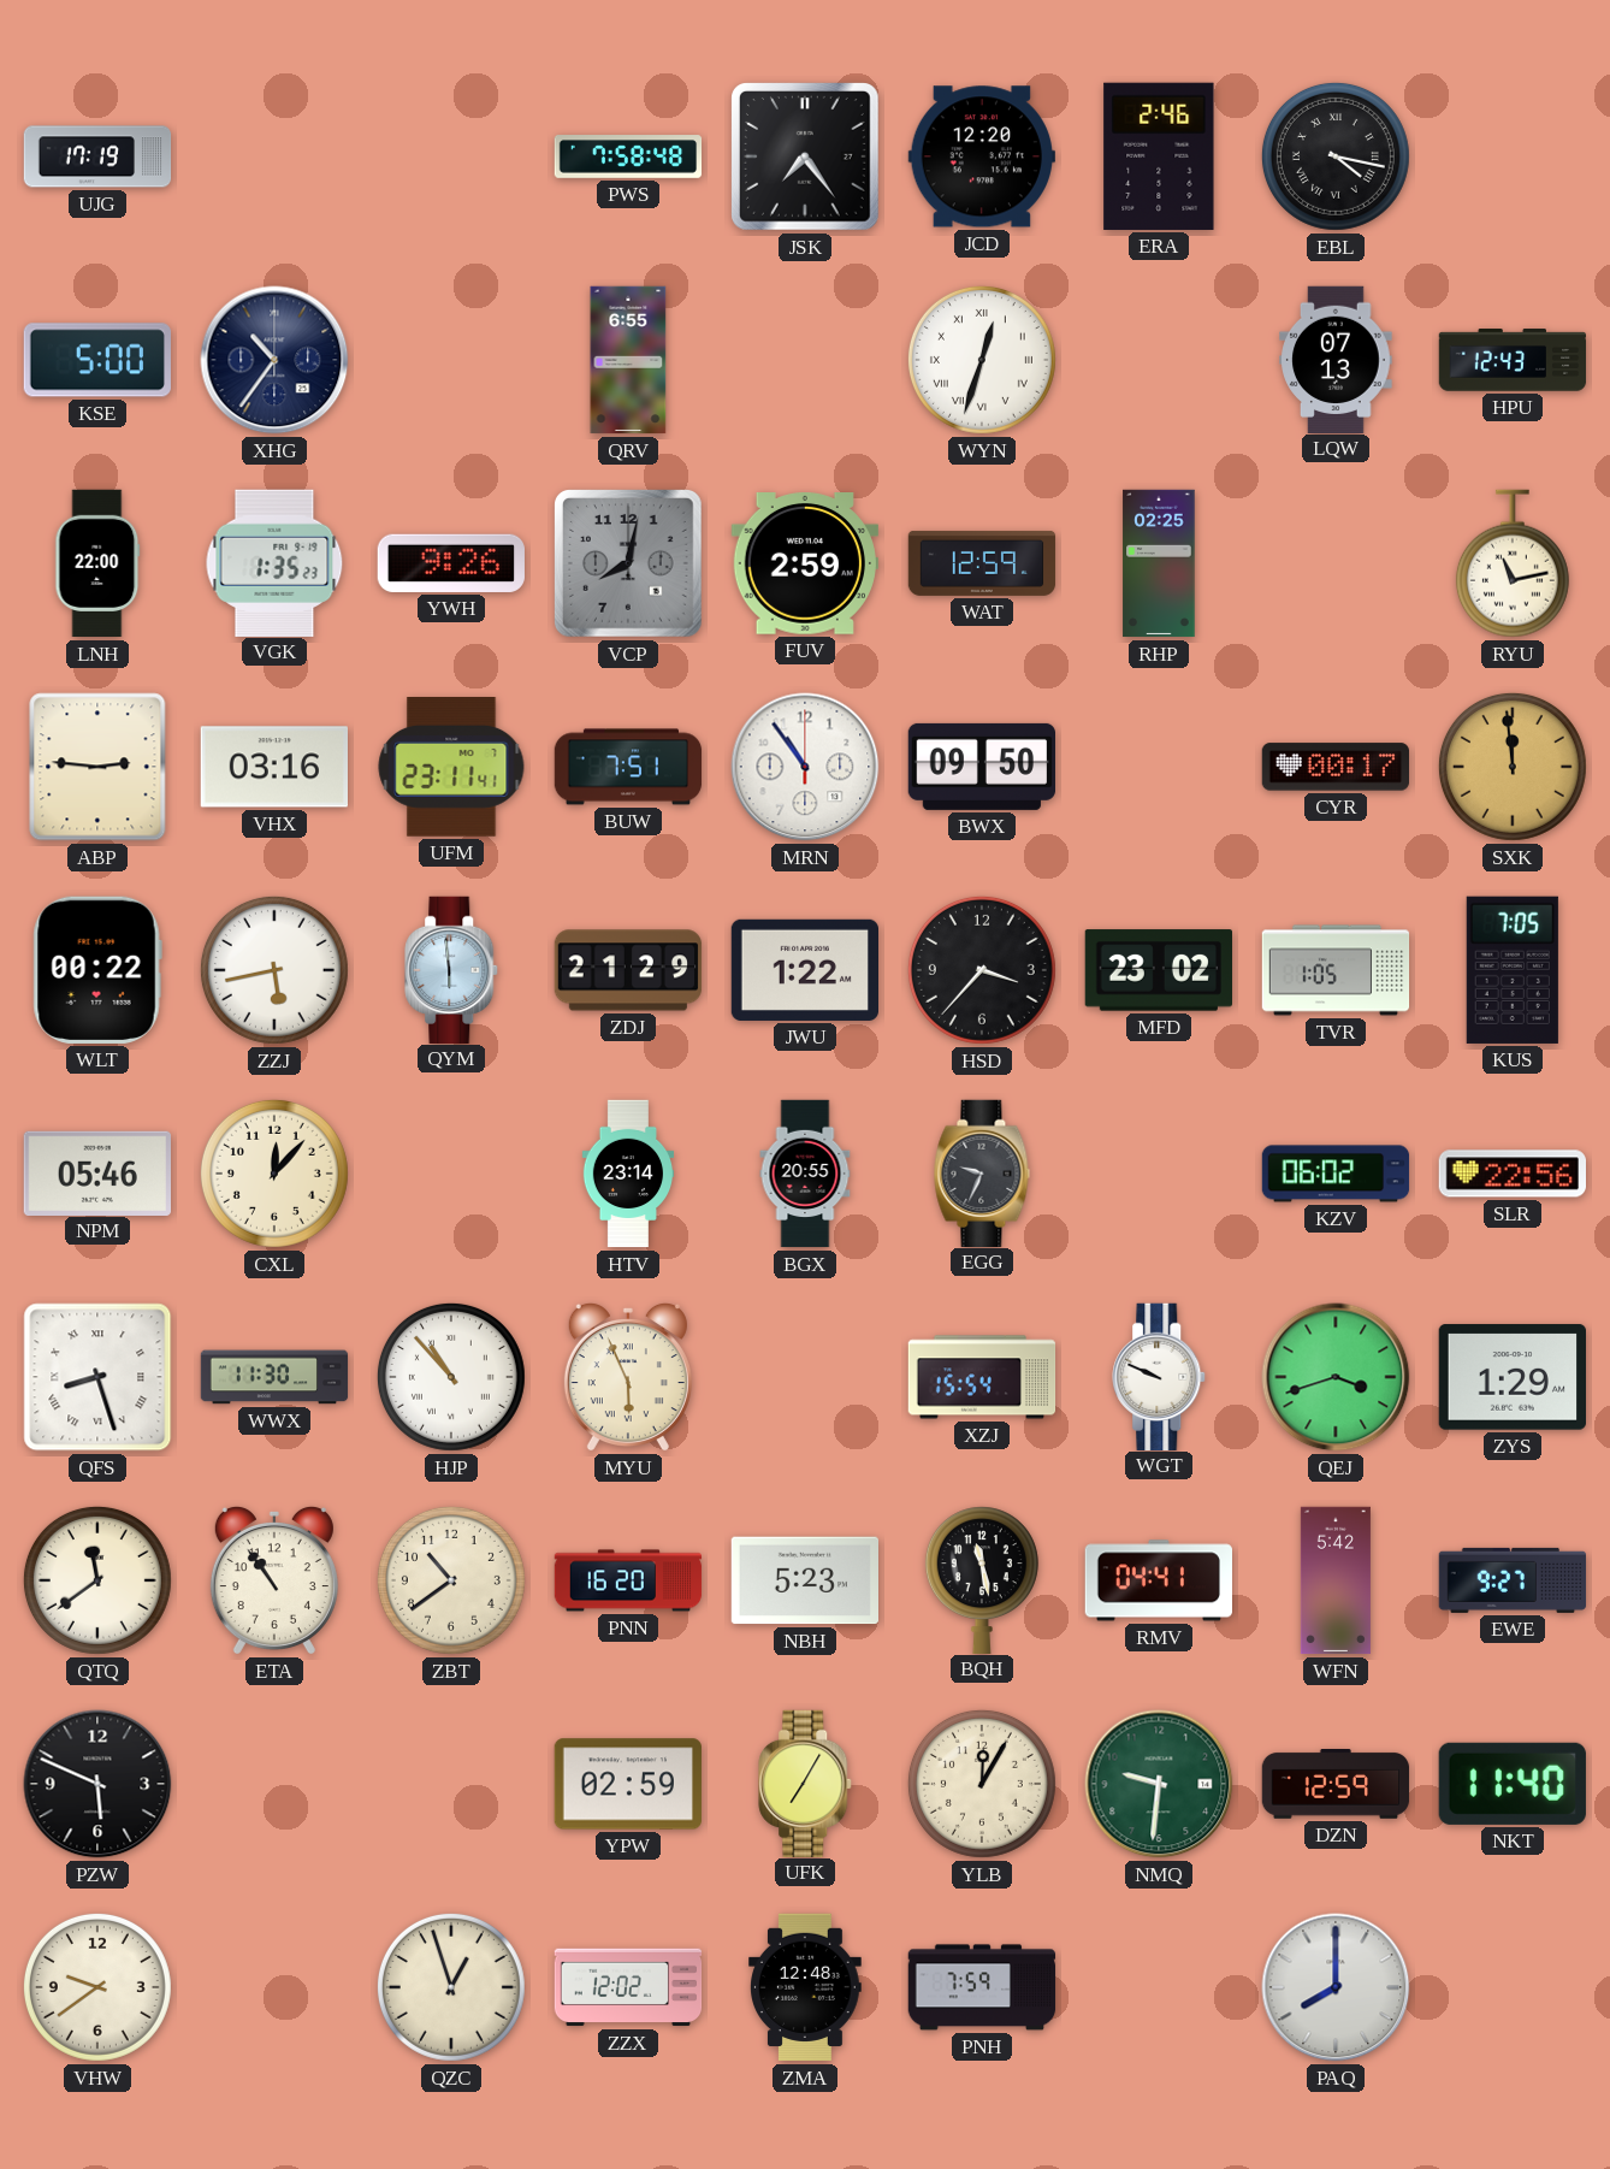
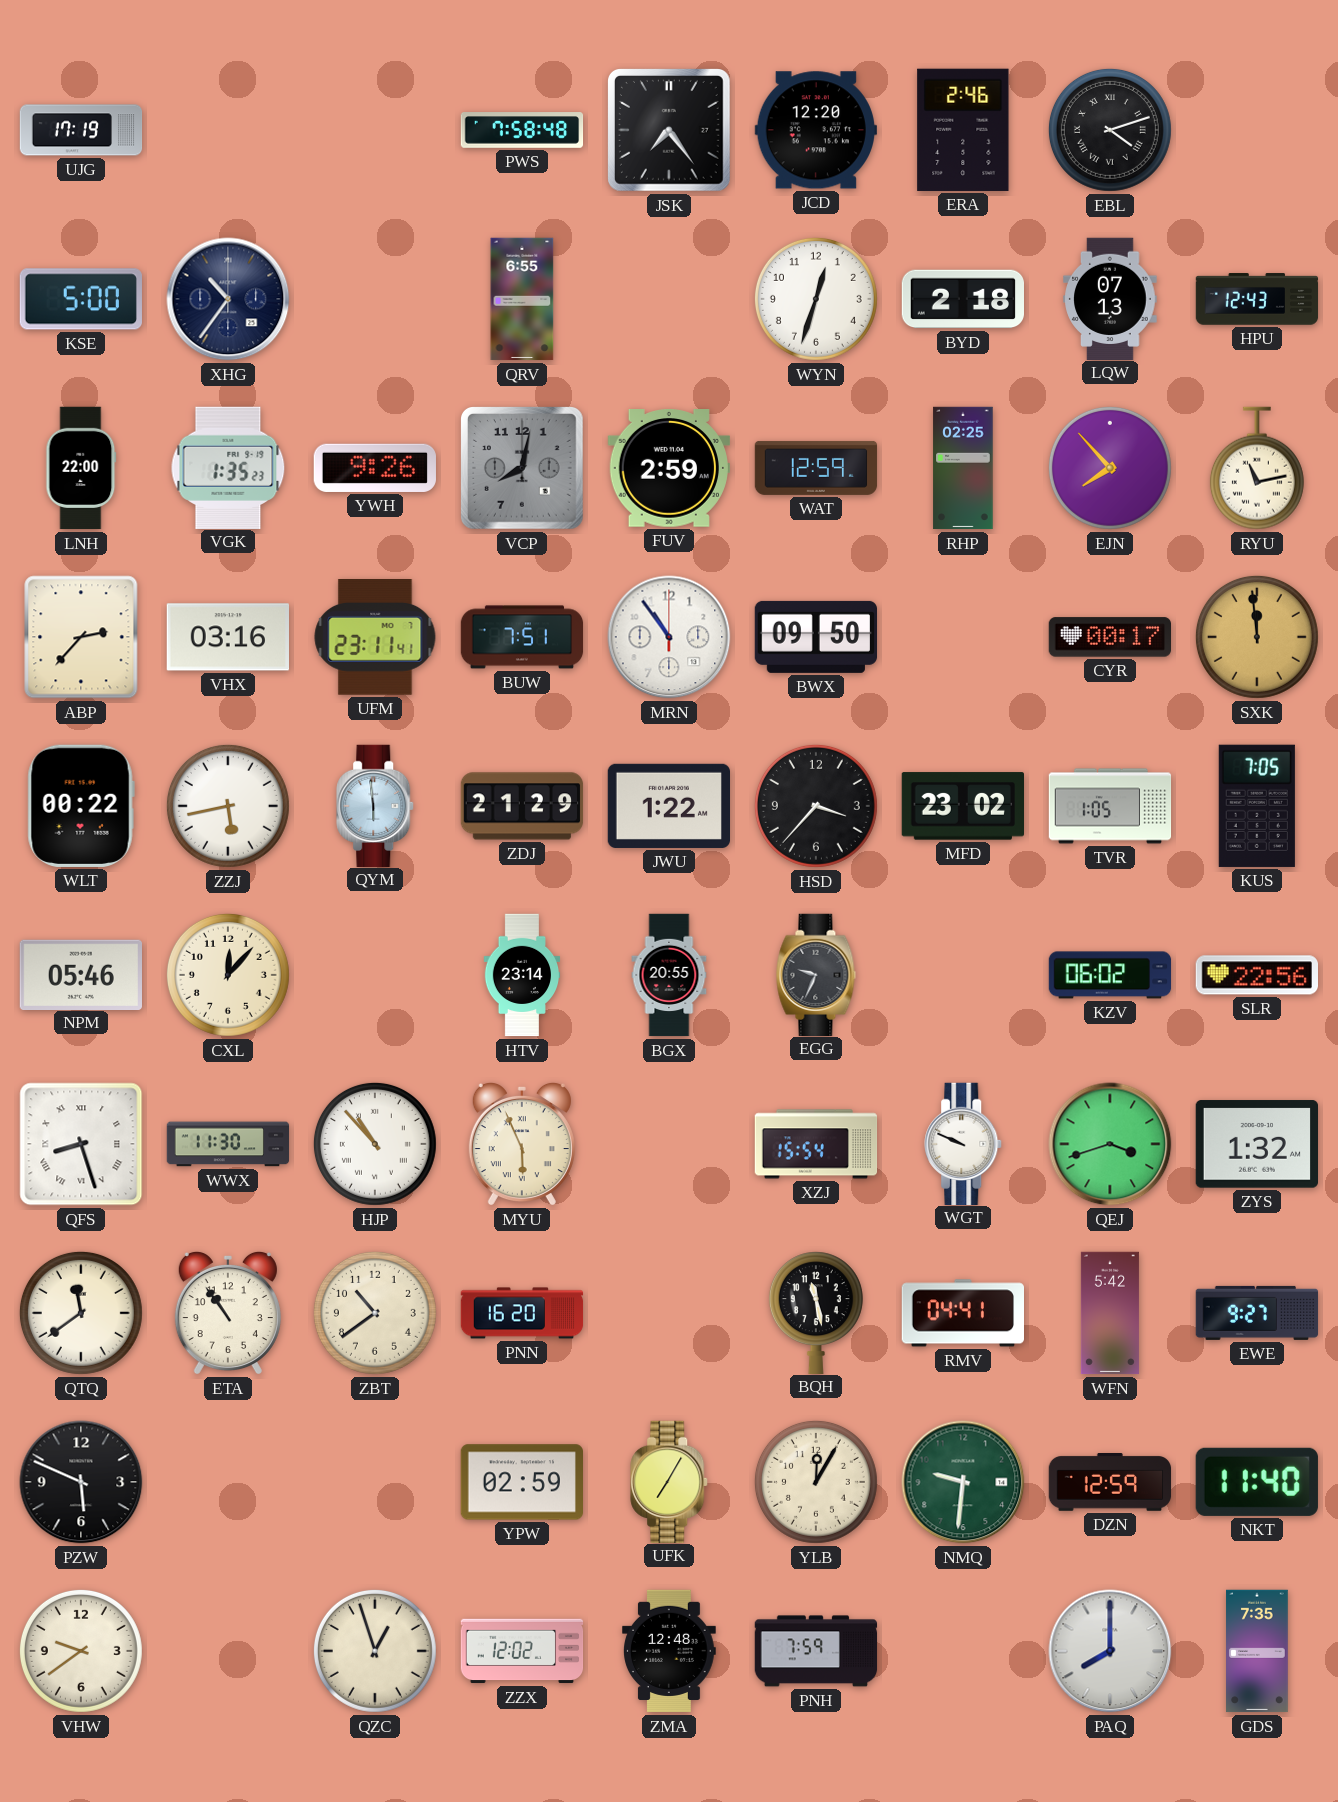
EBL: 4:17 -> 4:12 (1110, 130)
WYN numerals: Roman -> Arabic (816, 299)
BYD: none -> 2:18 (963, 299)
EJN: none -> 7:53 (1110, 468)
ABP: 2:46 -> 2:37 (81, 637)
ZYS: 1:29 -> 1:32 (1256, 1144)
NBH: 5:23 -> none (804, 1580)
GDS: none -> 7:35 (1257, 1651)
